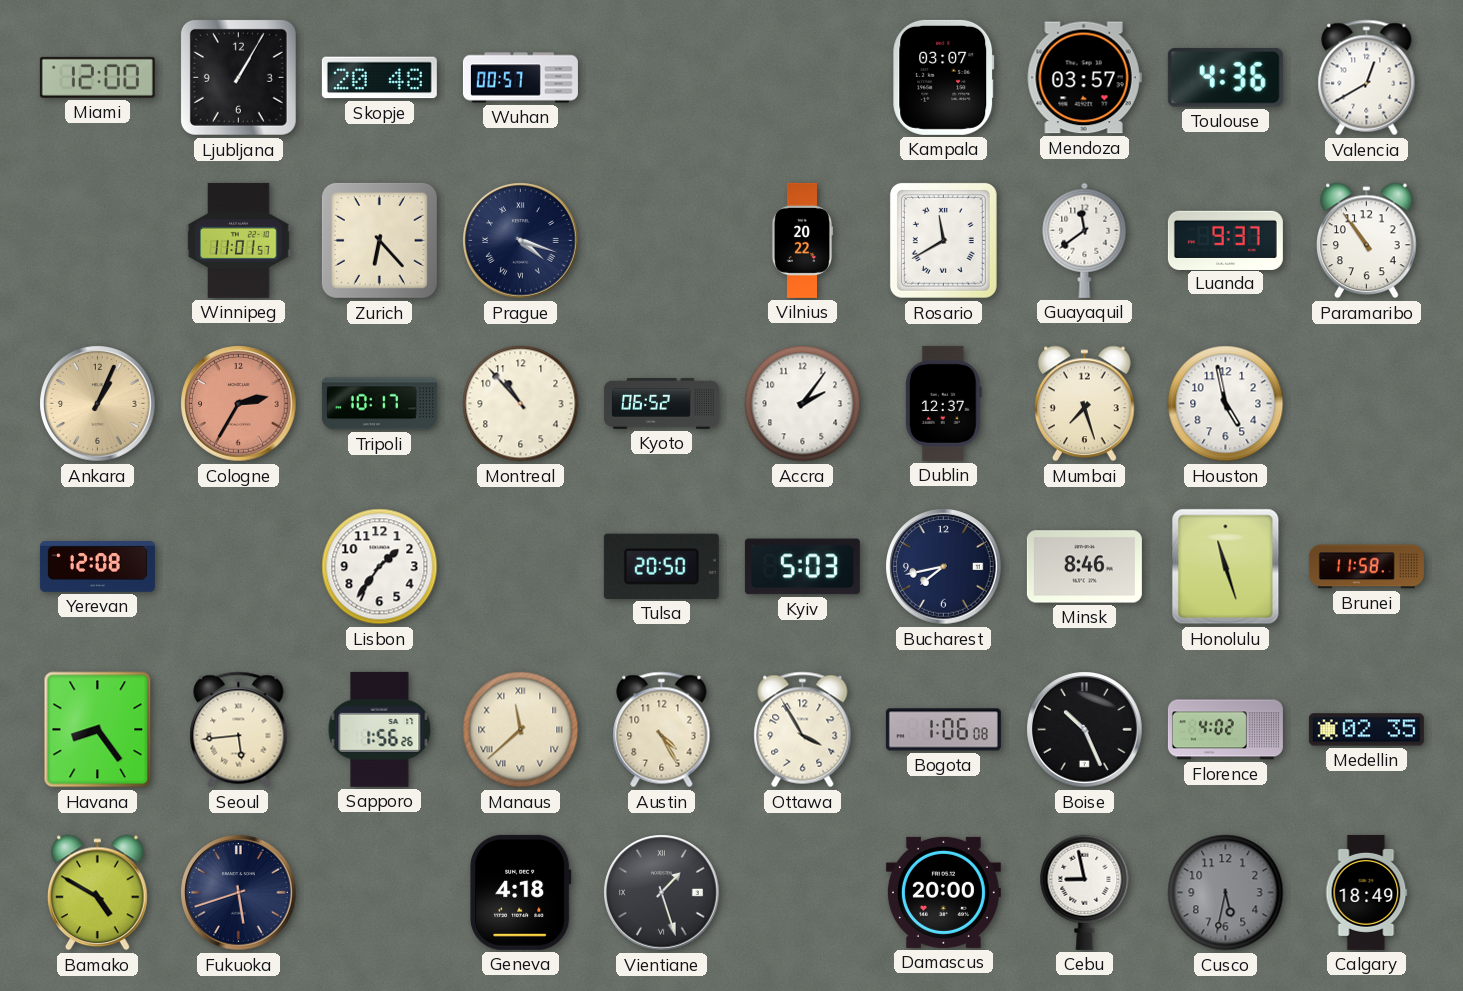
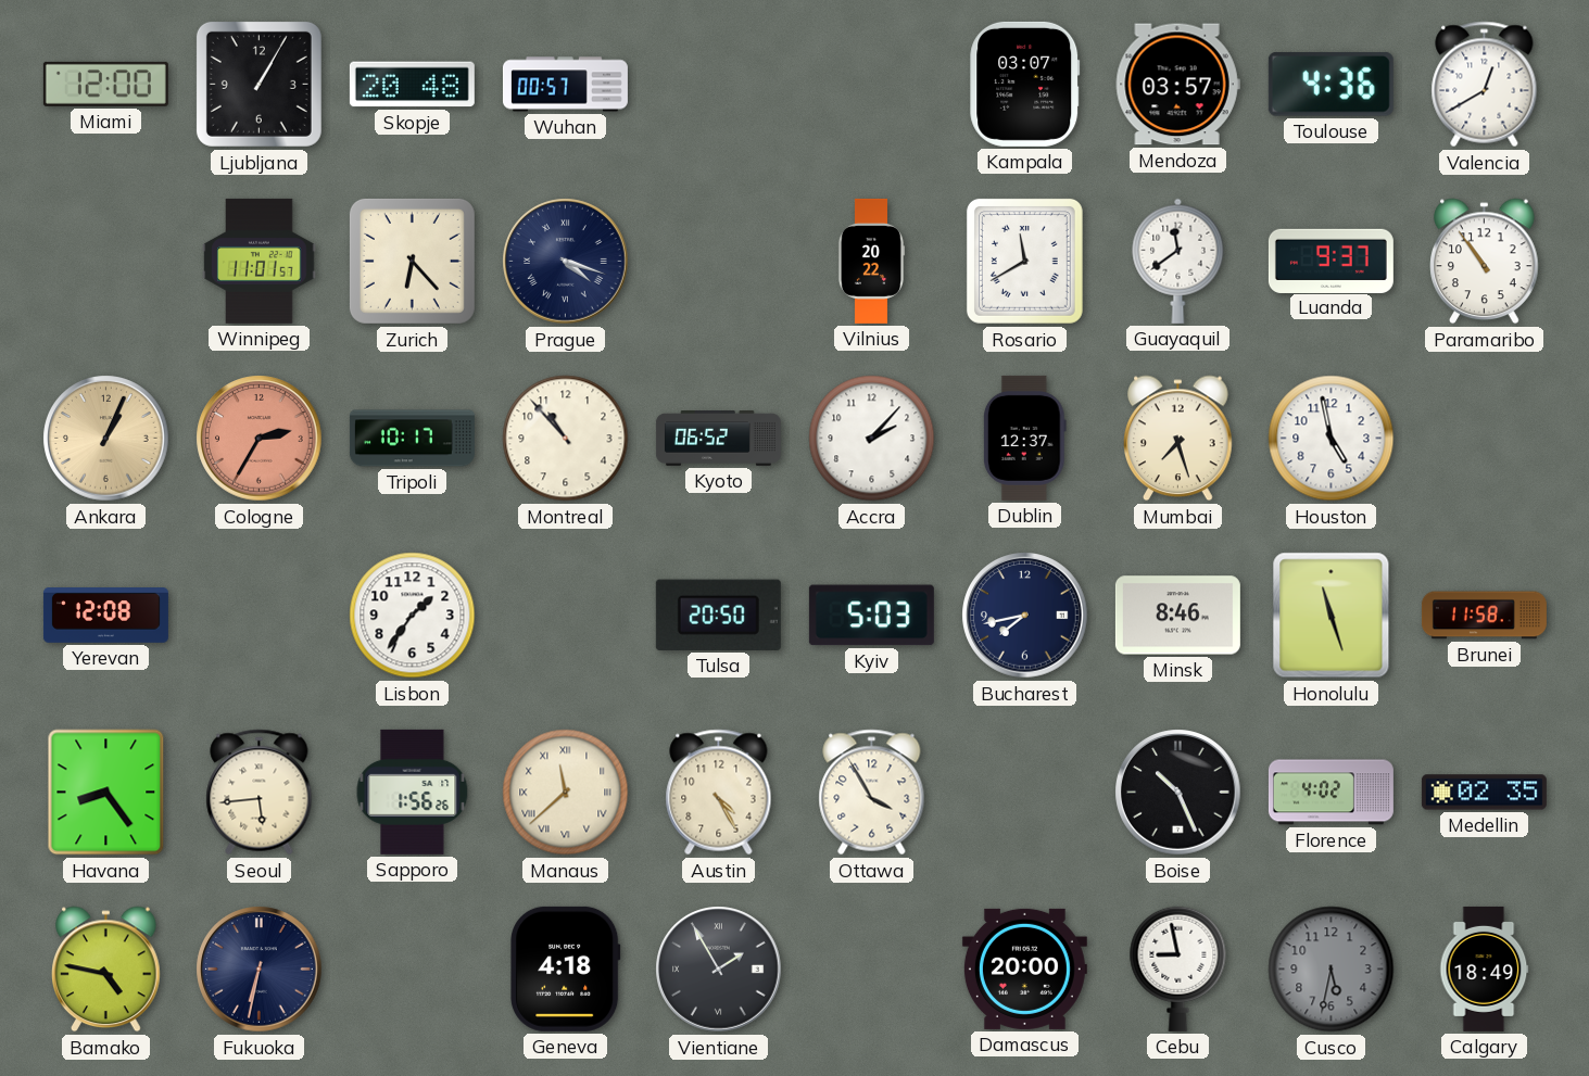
Accra: 2:06 -> 2:07 (872, 439)
Bogota: 1:06 -> none (943, 730)
Bamako: 4:50 -> 4:47 (106, 970)
Fukuoka: 5:42 -> 6:32 (260, 970)
Vientiane: 1:27 -> 1:55 (719, 970)
